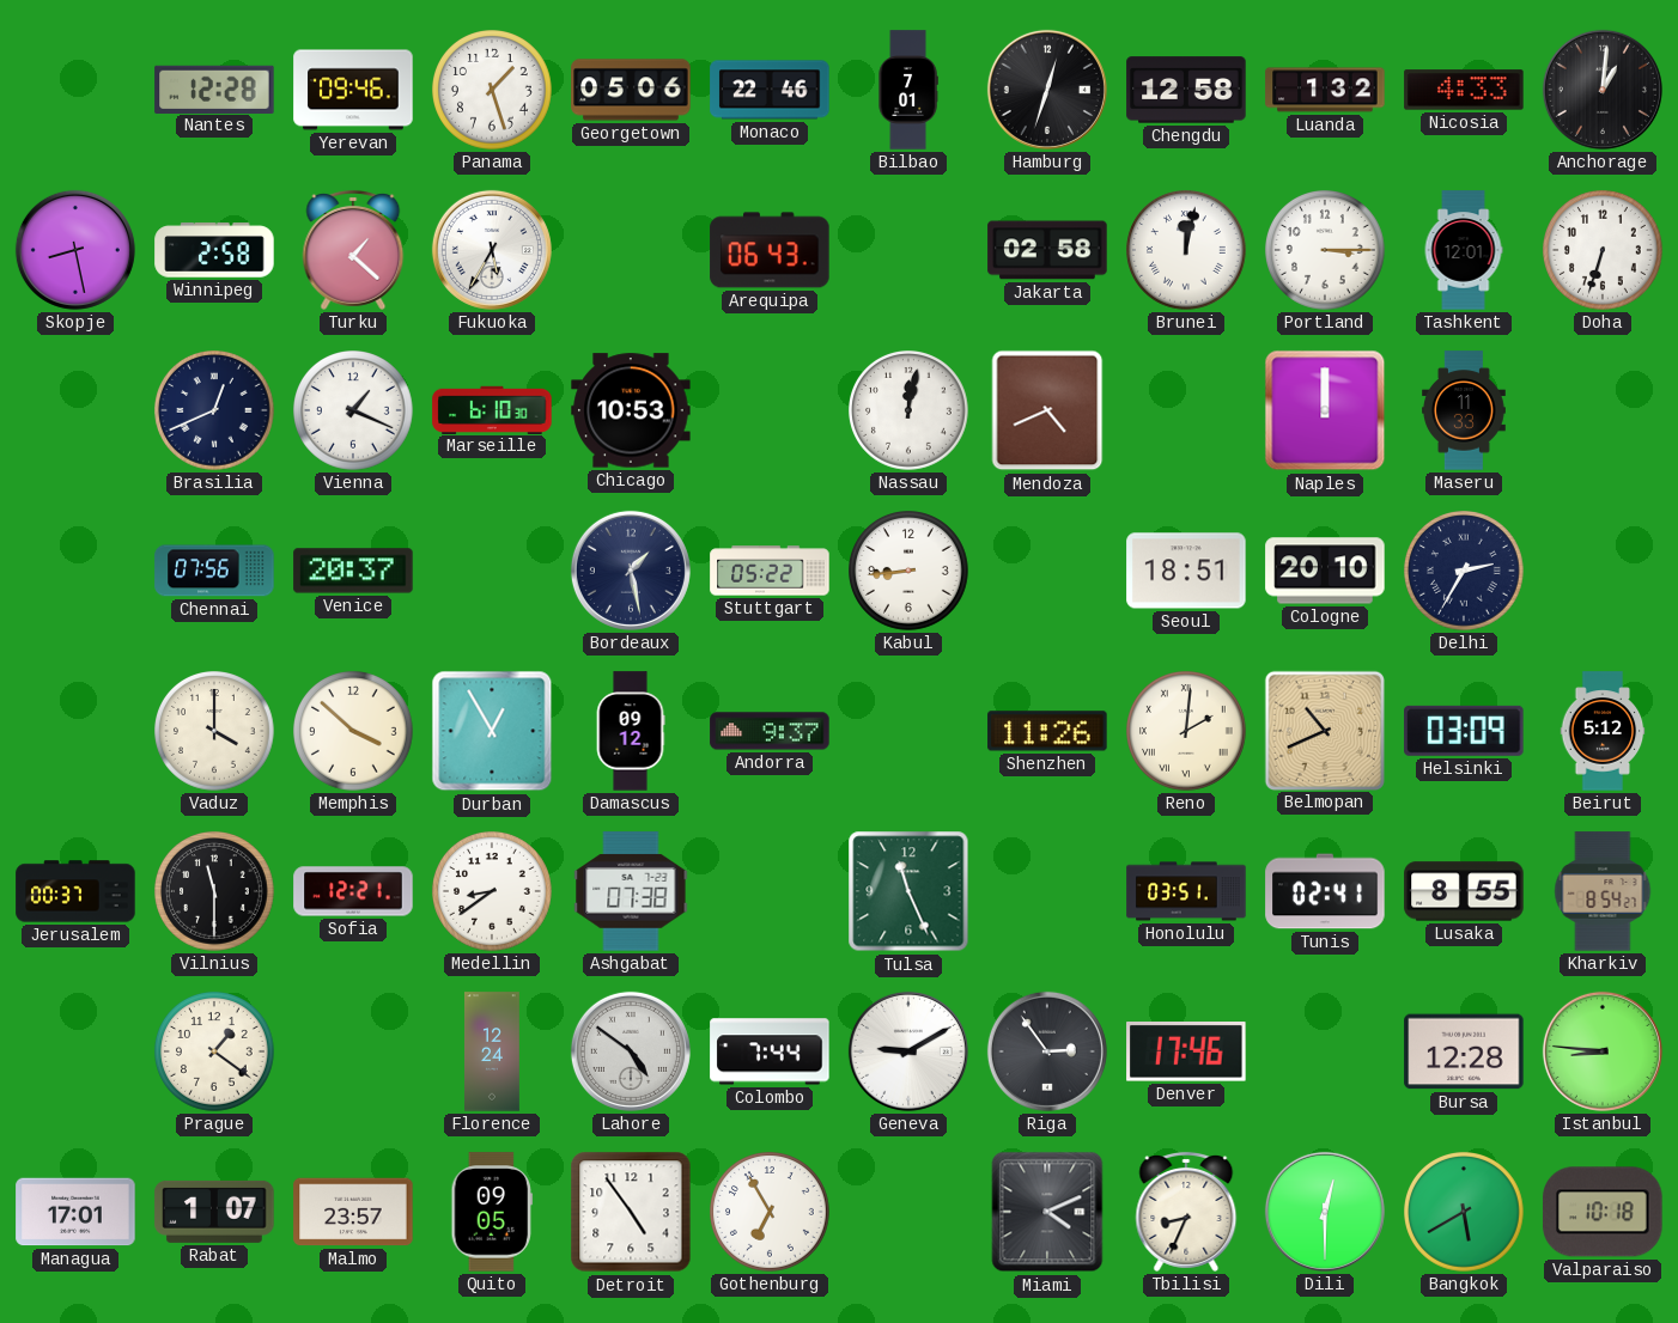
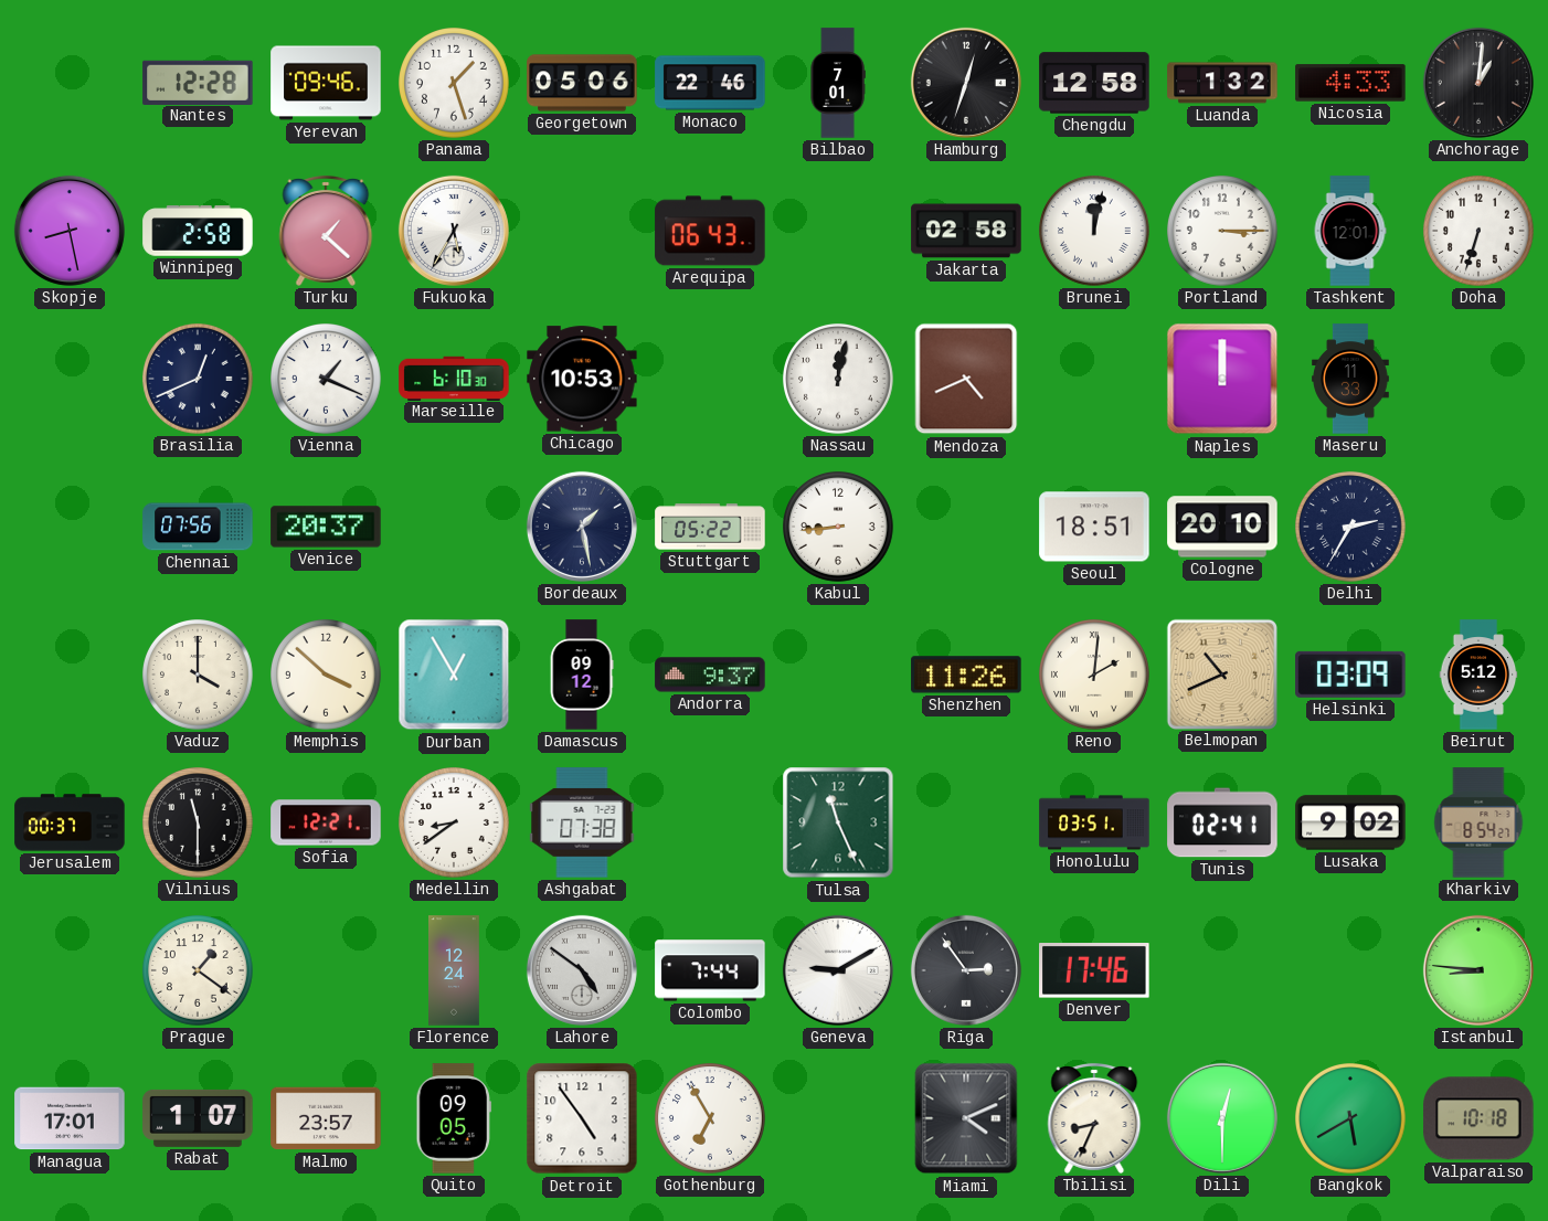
Lusaka: 8:55 -> 9:02 (1350, 822)
Bursa: 12:28 -> none (1464, 1051)
